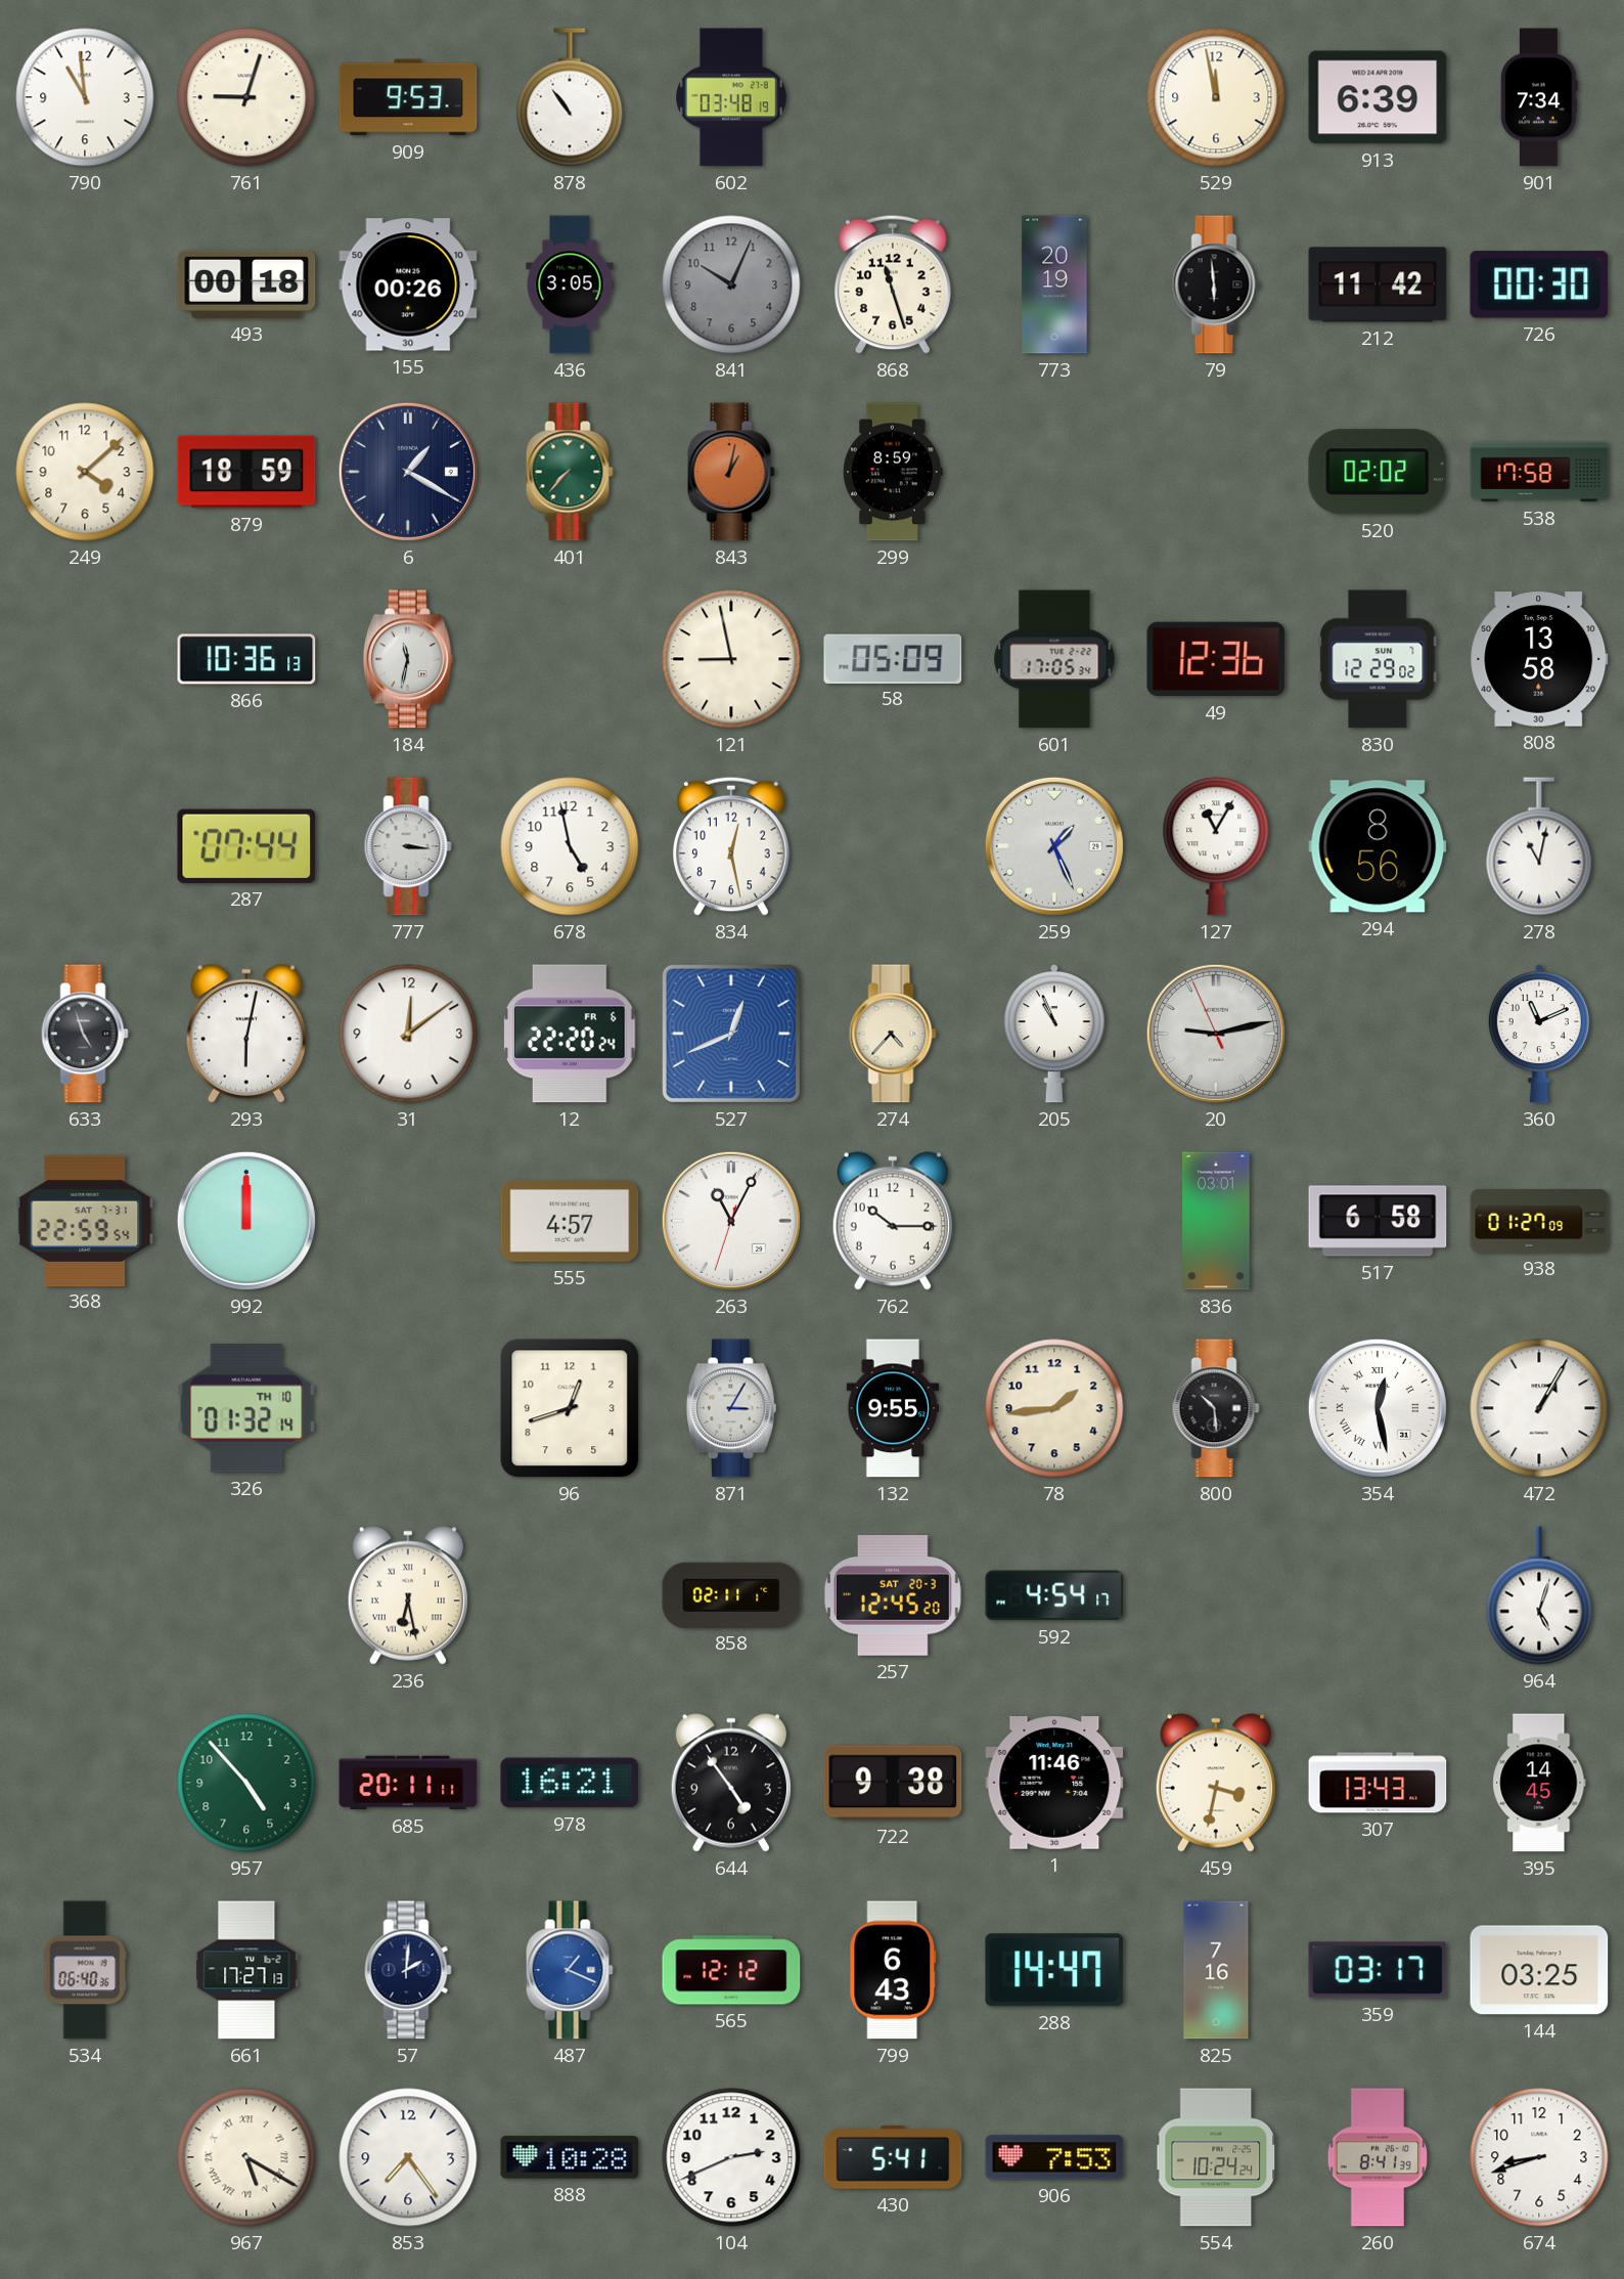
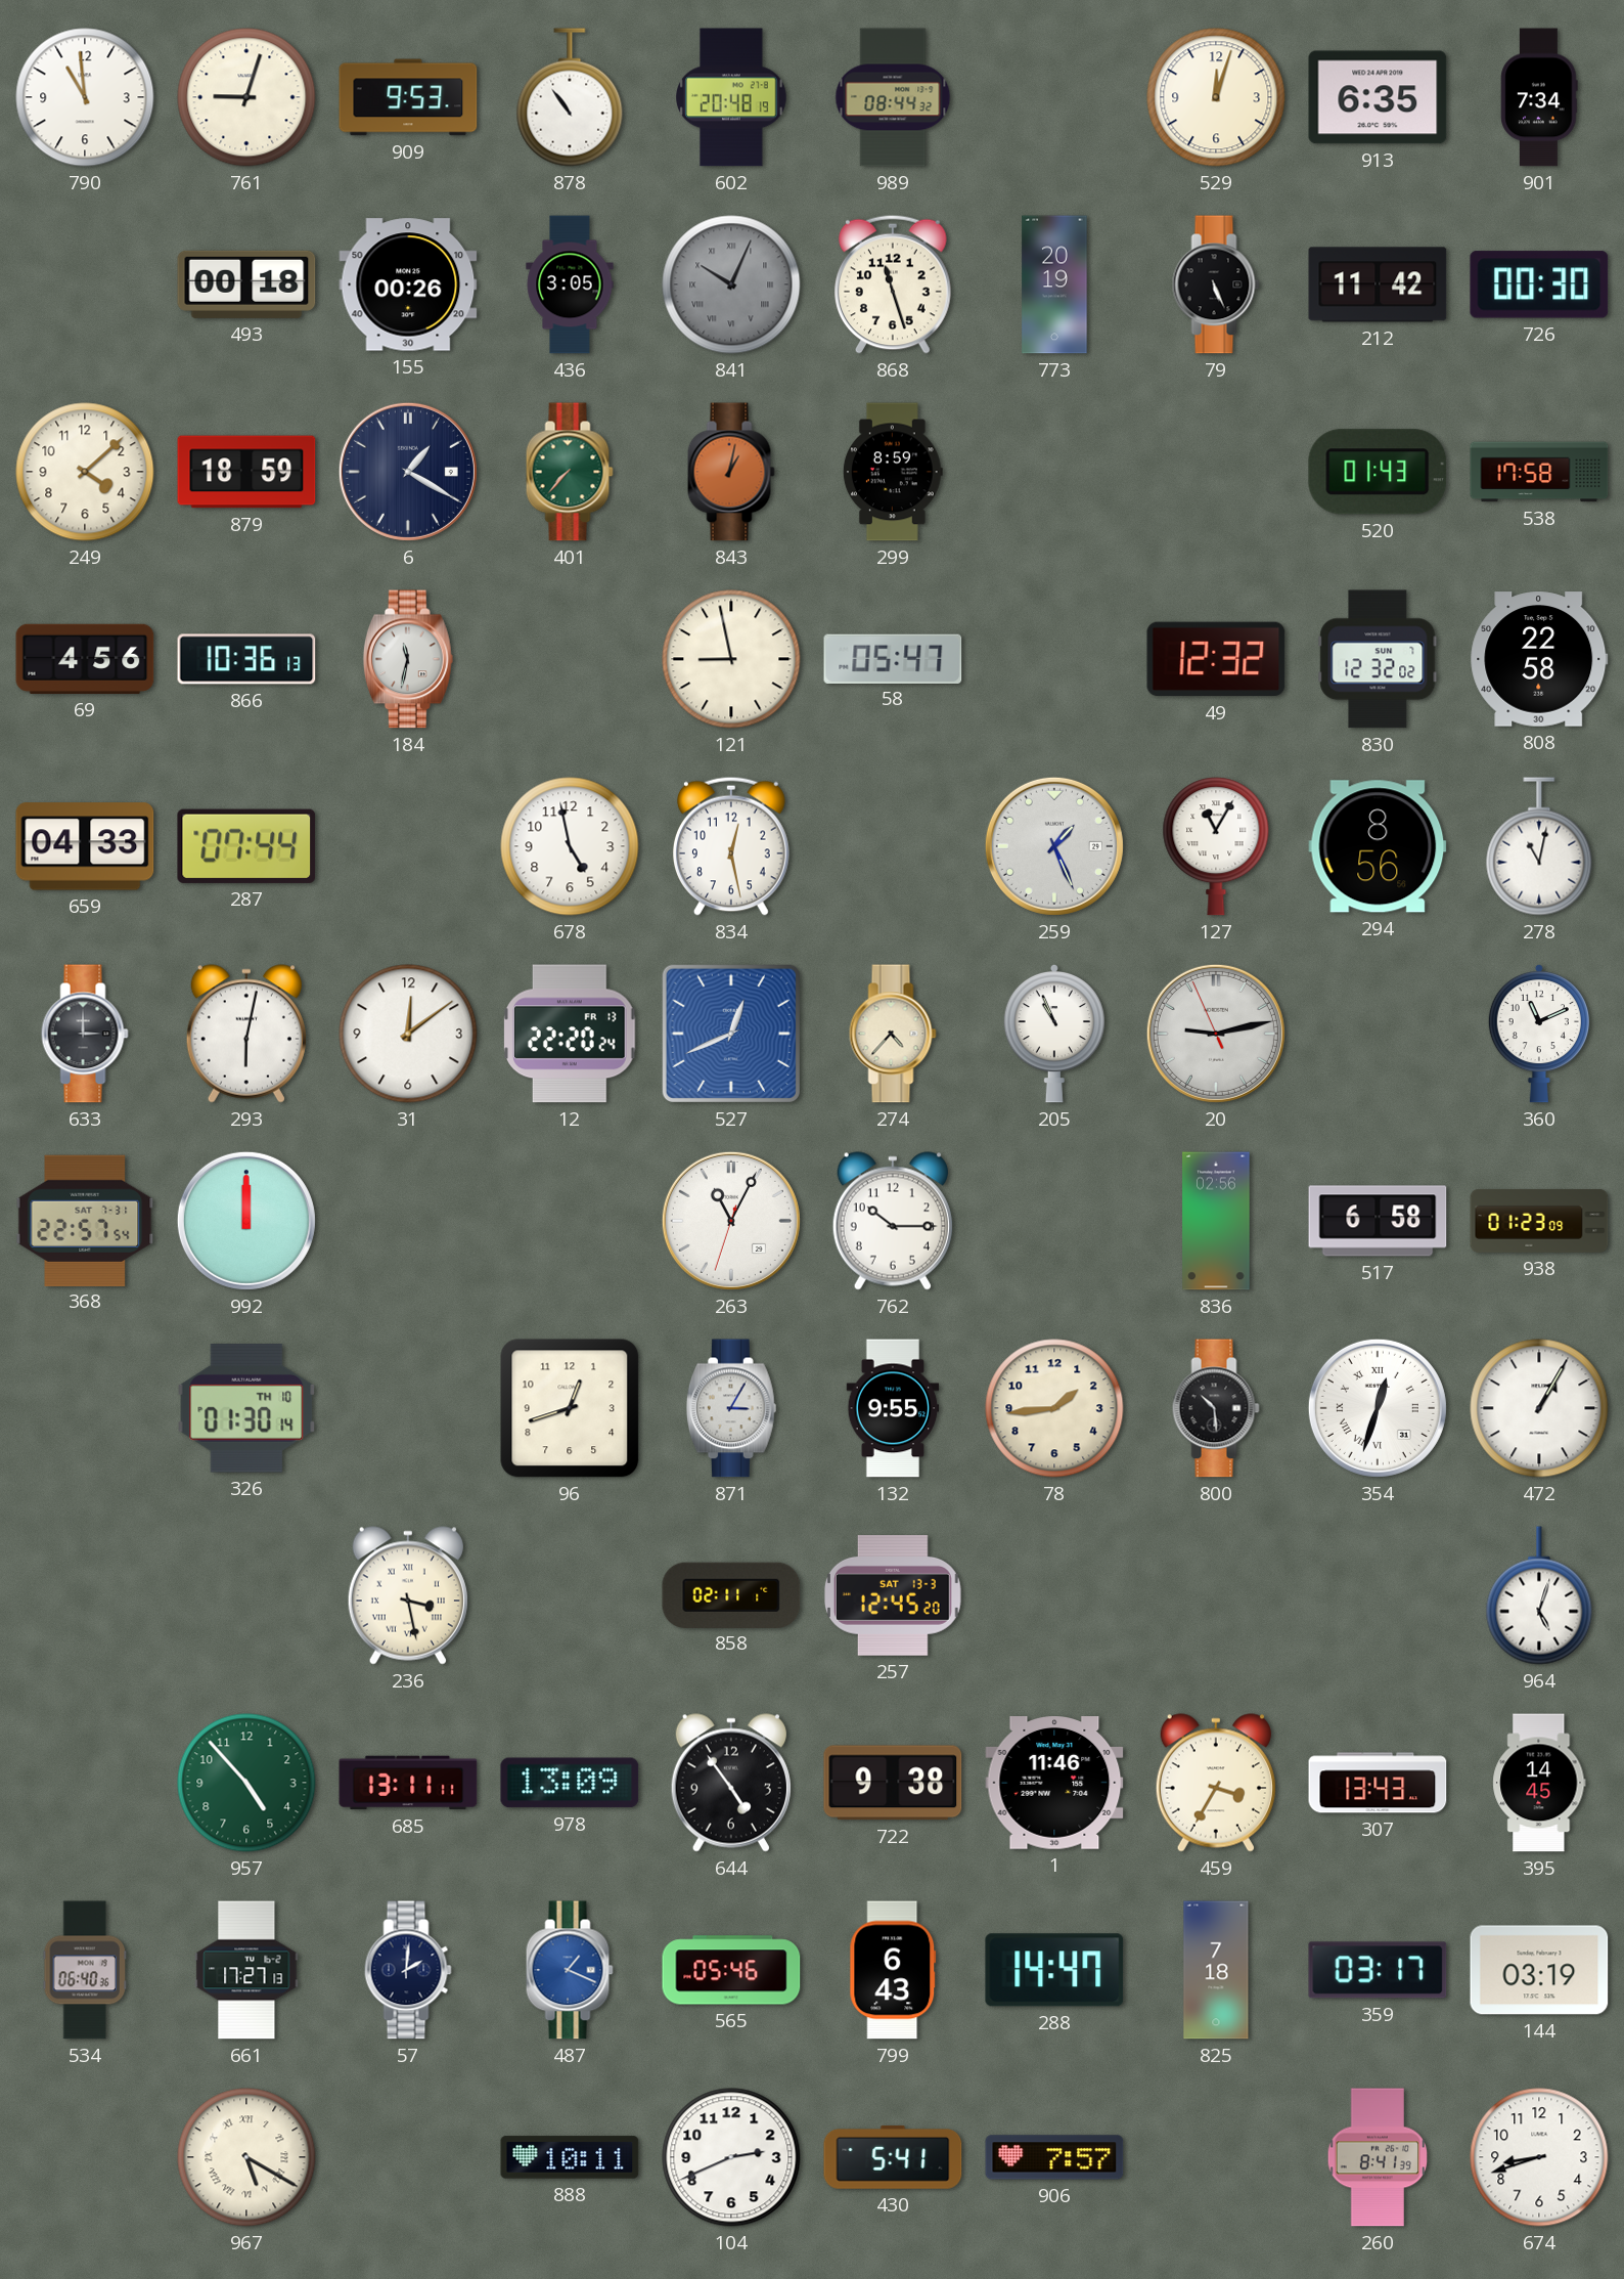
602: 03:48 -> 20:48 (731, 97)
989: none -> 08:44 (893, 97)
529: 11:58 -> 12:03 (1216, 97)
913: 6:39 -> 6:35 (1378, 97)
841 numerals: Arabic -> Roman (731, 284)
79: 5:59 -> 5:26 (1216, 284)
520: 02:02 -> 01:43 (1378, 472)
69: none -> 4:56 (85, 659)
58: 05:09 -> 05:47 (893, 658)
601: 17:05 -> none (1054, 659)
49: 12:36 -> 12:32 (1216, 659)
830: 12:29 -> 12:32 (1378, 659)
808: 13:58 -> 22:58 (1539, 659)
659: none -> 04:33 (85, 846)
777: 3:16 -> none (408, 846)
633: 4:57 -> 3:00 (85, 1034)
12 date: FR 6 -> FR 13 (570, 1034)
368: 22:59 -> 22:57 (85, 1220)
555: 4:57 -> none (570, 1221)
836: 03:01 -> 02:56 (1216, 1221)
938: 01:27 -> 01:23 (1539, 1221)
326: 01:32 -> 01:30 (246, 1408)
354: 12:28 -> 12:33 (1378, 1408)
236: 6:28 -> 3:28 (408, 1595)
257 date: SAT 20-3 -> SAT 13-3 (893, 1596)
592: 4:54 -> none (1054, 1595)
685: 20:11 -> 13:11 (408, 1783)
978: 16:21 -> 13:09 (570, 1783)
459: 3:32 -> 3:35 (1216, 1783)
565: 12:12 -> 05:46 (731, 1970)
825: 7:16 -> 7:18 (1216, 1970)
144: 03:25 -> 03:19 (1539, 1970)
853: 7:24 -> none (408, 2157)
888: 10:28 -> 10:11 (570, 2157)
906: 7:53 -> 7:57 (1054, 2157)
554: 10:24 -> none (1217, 2157)
